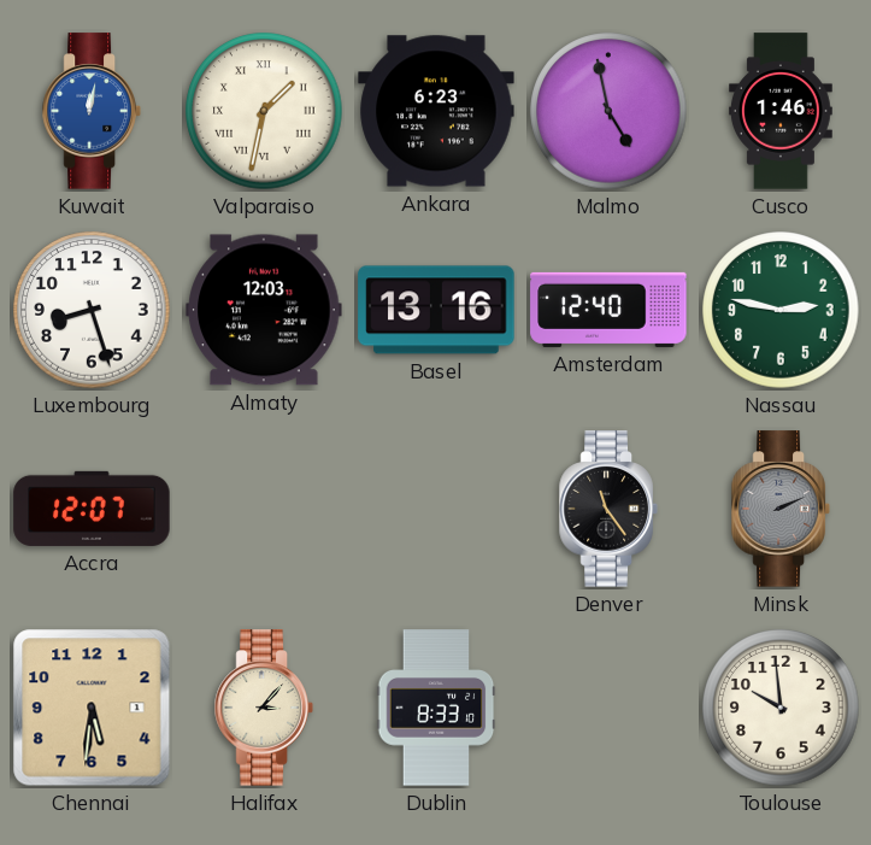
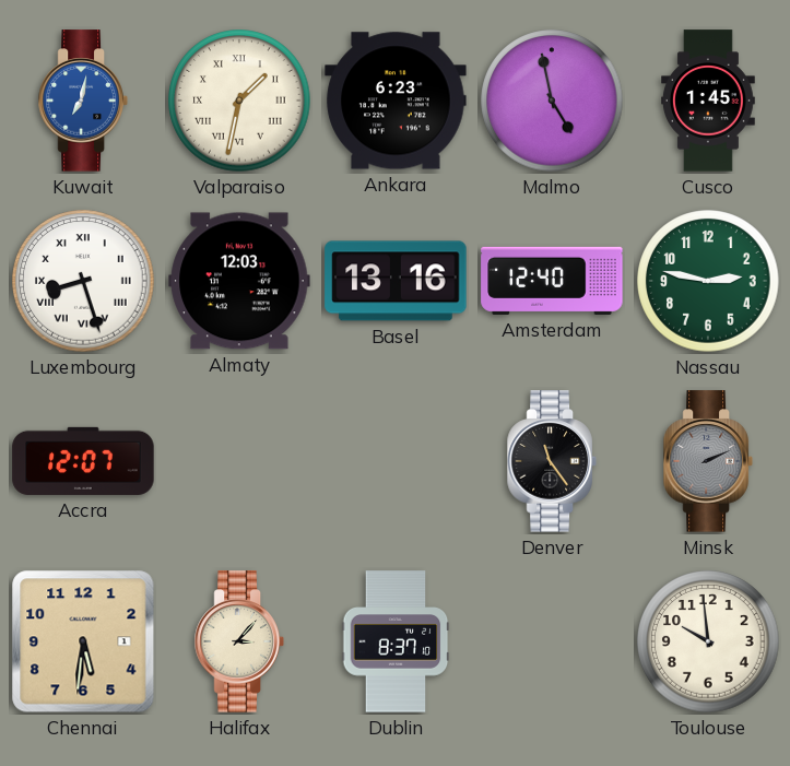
Kuwait: 12:02 -> 7:02 (83, 101)
Cusco: 1:46 -> 1:45 (709, 101)
Luxembourg numerals: Arabic -> Roman (83, 281)
Dublin: 8:33 -> 8:37 (396, 641)
